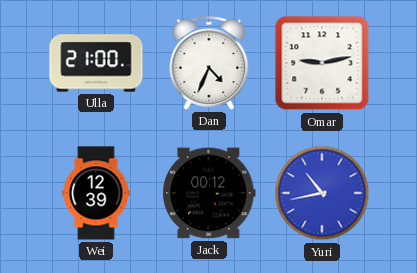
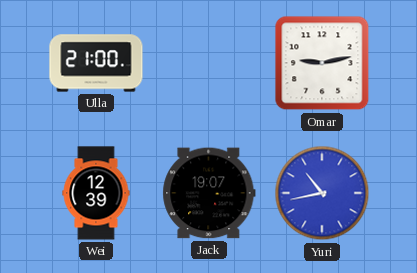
Dan: 4:34 -> none (209, 63)
Jack: 00:12 -> 19:07 (209, 193)
